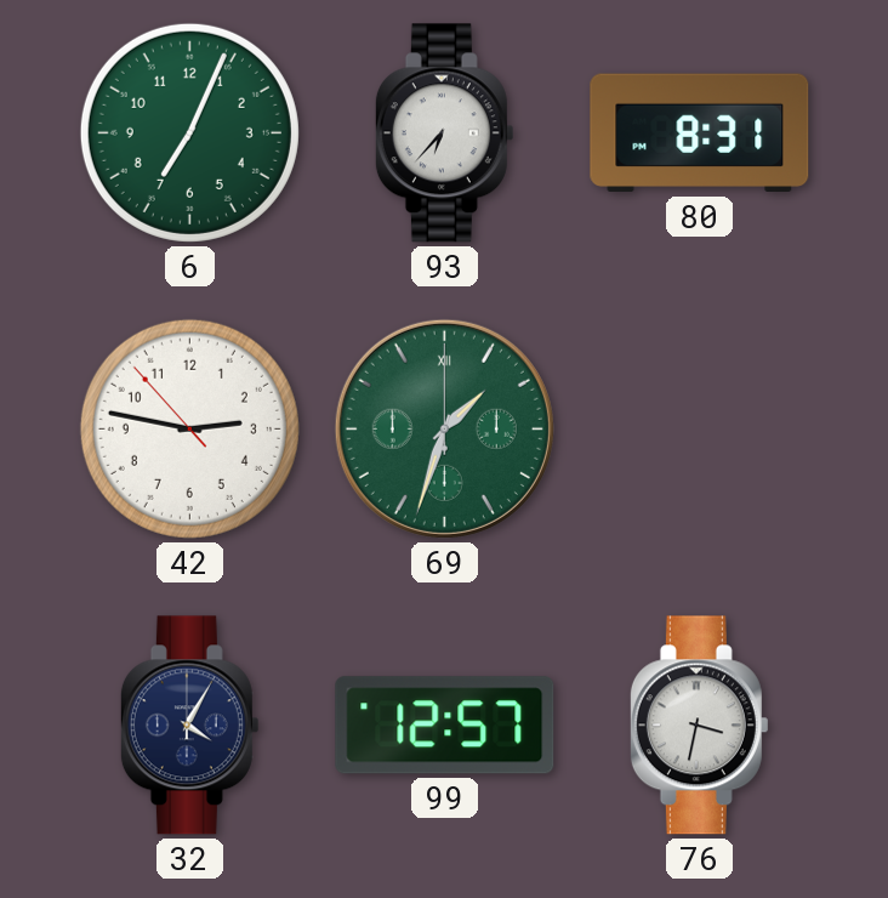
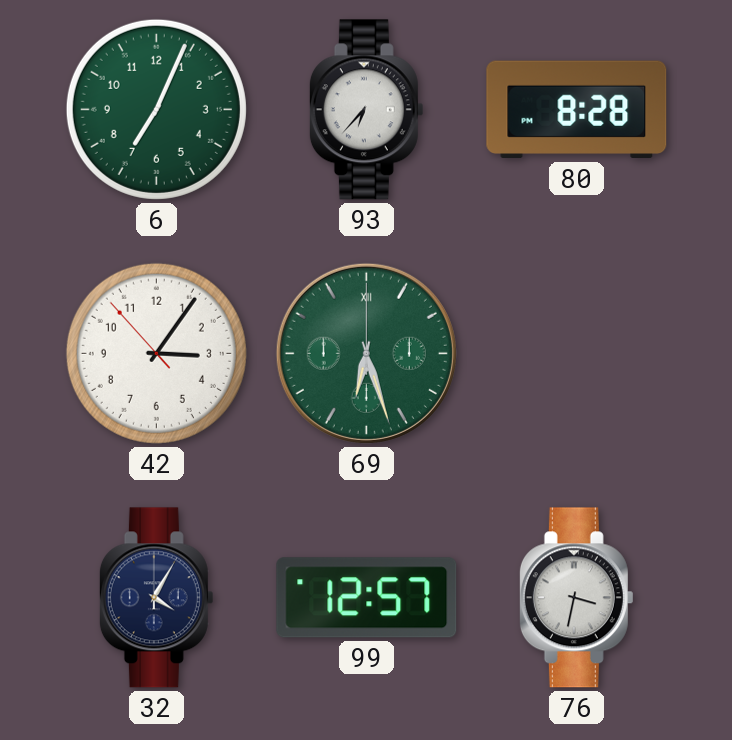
80: 8:31 -> 8:28 (577, 110)
42: 2:46 -> 3:05 (156, 353)
69: 1:33 -> 6:27 (366, 353)
